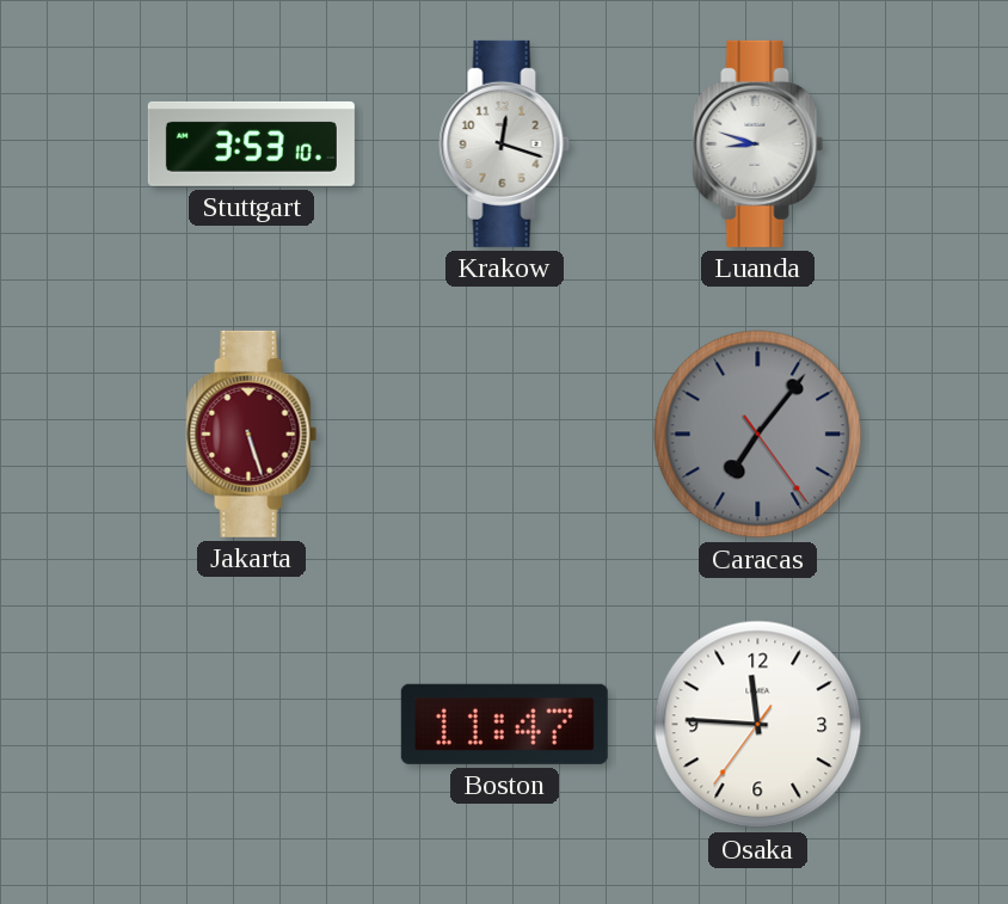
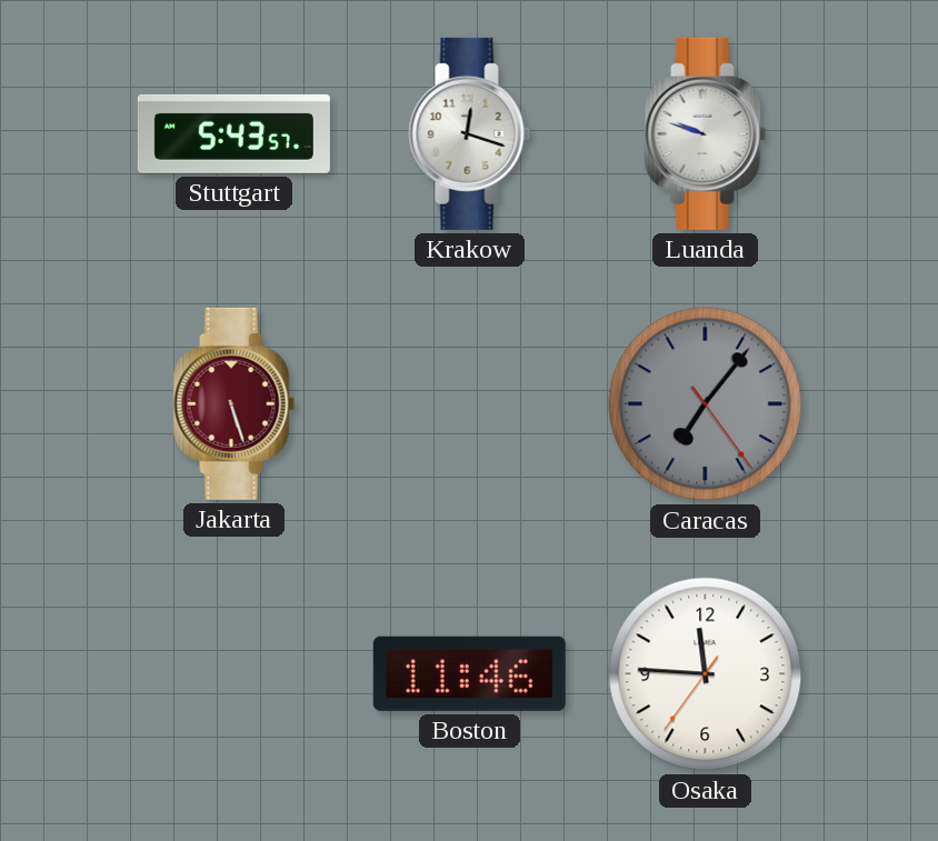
Stuttgart: 3:53 -> 5:43 (233, 133)
Luanda: 8:48 -> 9:48 (706, 133)
Boston: 11:47 -> 11:46 (469, 673)
